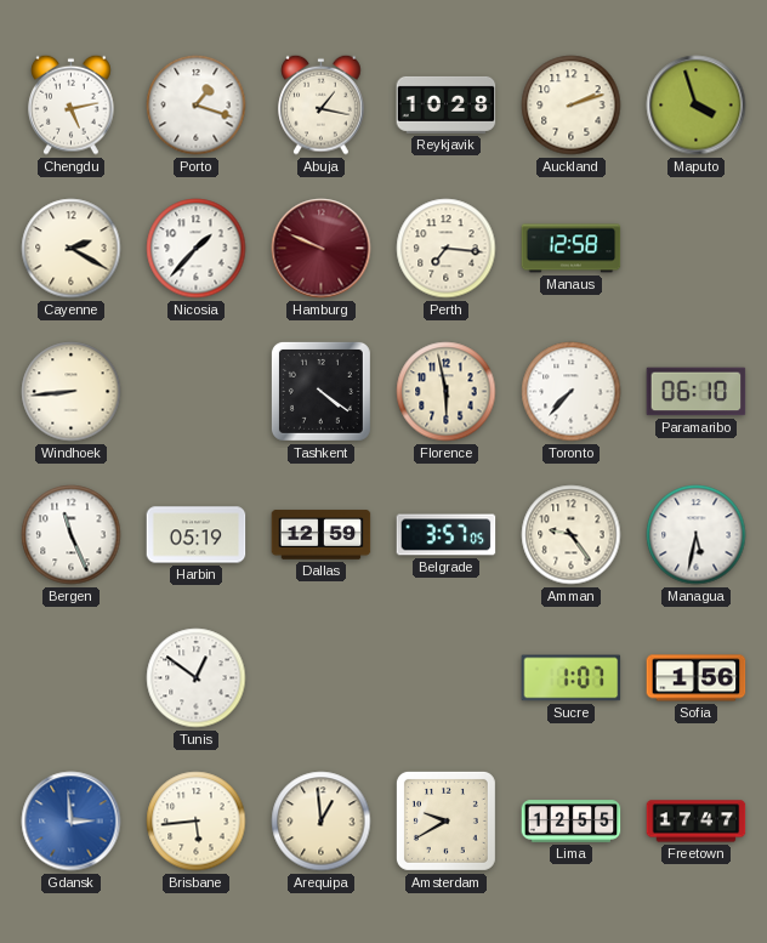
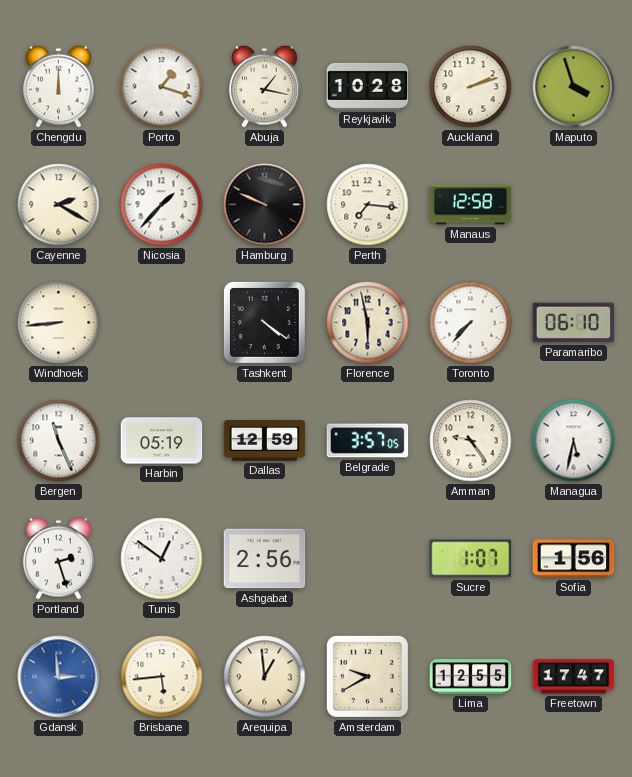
Chengdu: 5:13 -> 12:00 (59, 86)
Hamburg dial: burgundy -> black (265, 205)
Portland: none -> 2:27 (59, 558)
Ashgabat: none -> 2:56 (265, 559)
